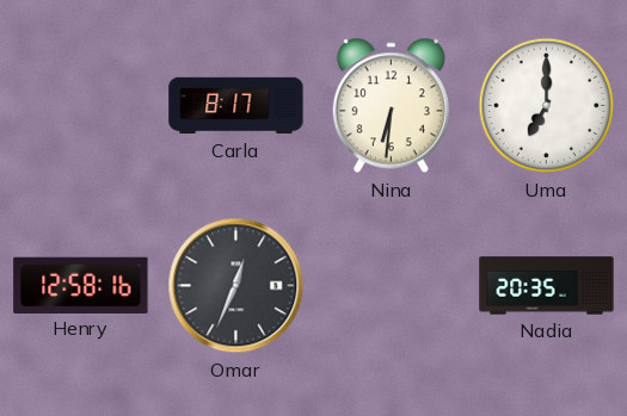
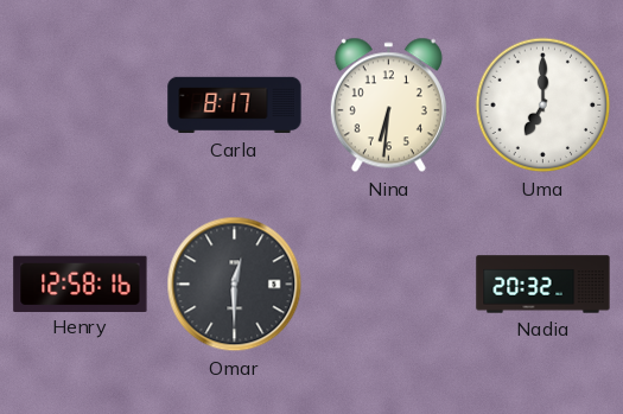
Omar: 12:34 -> 12:30 (235, 285)
Nadia: 20:35 -> 20:32 (543, 285)
